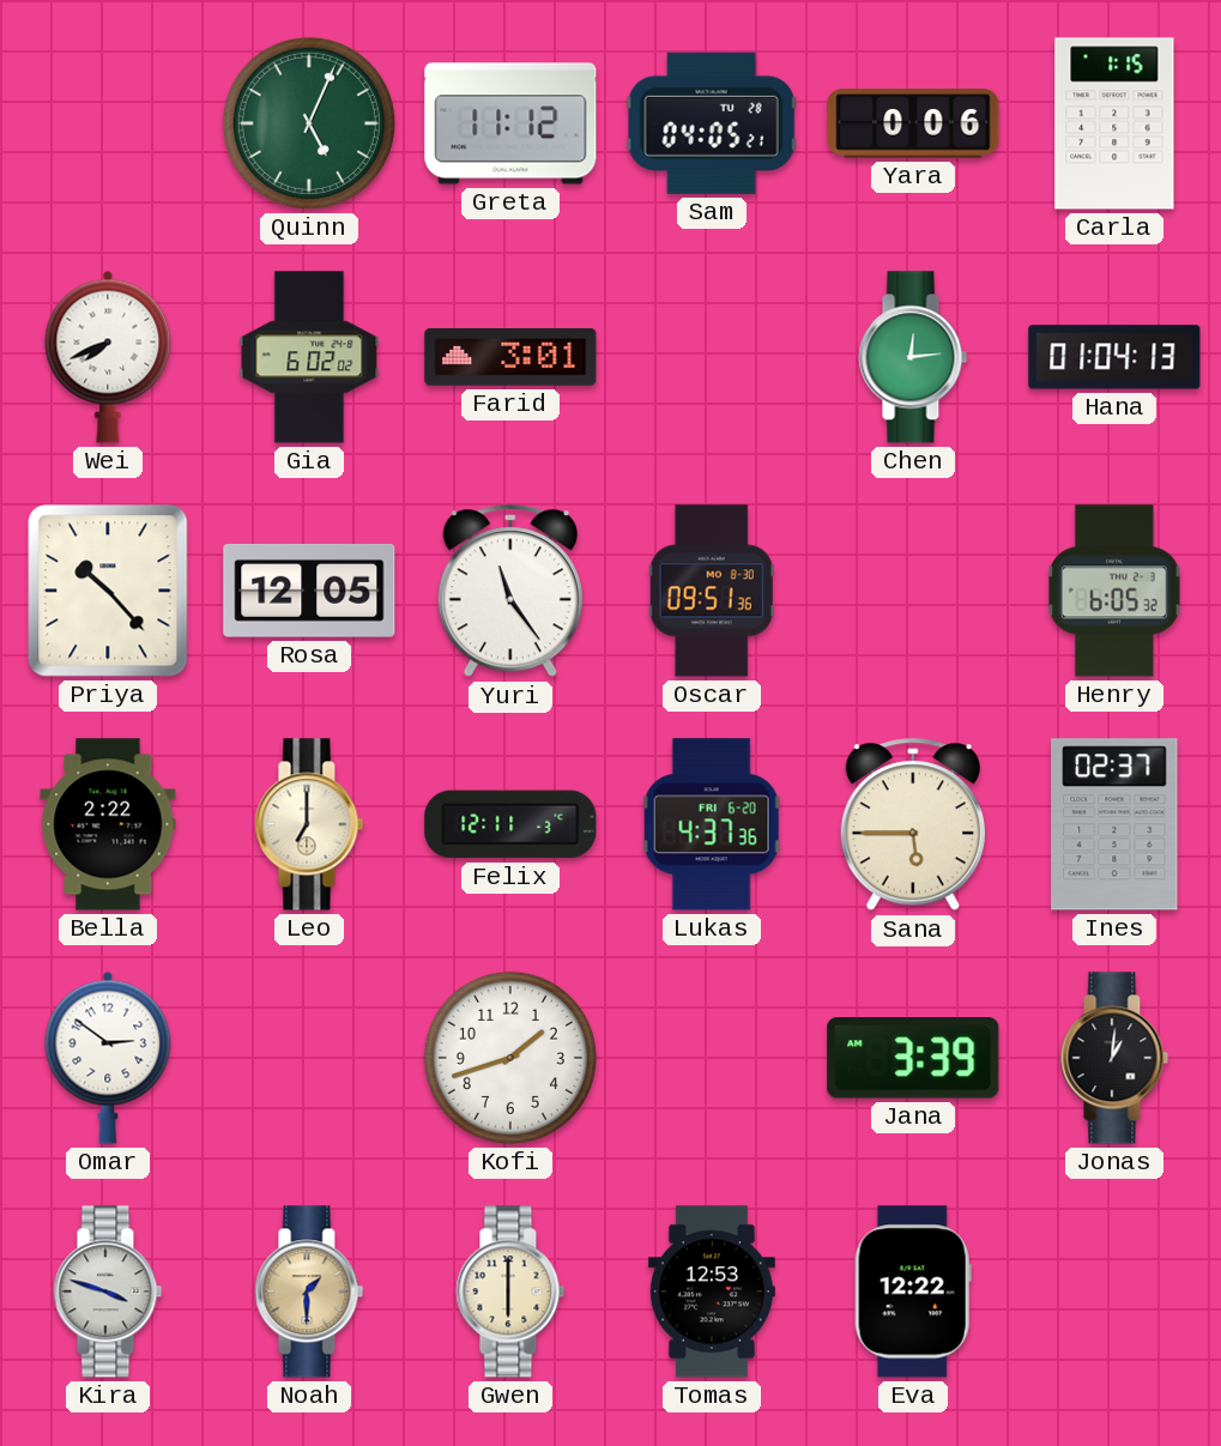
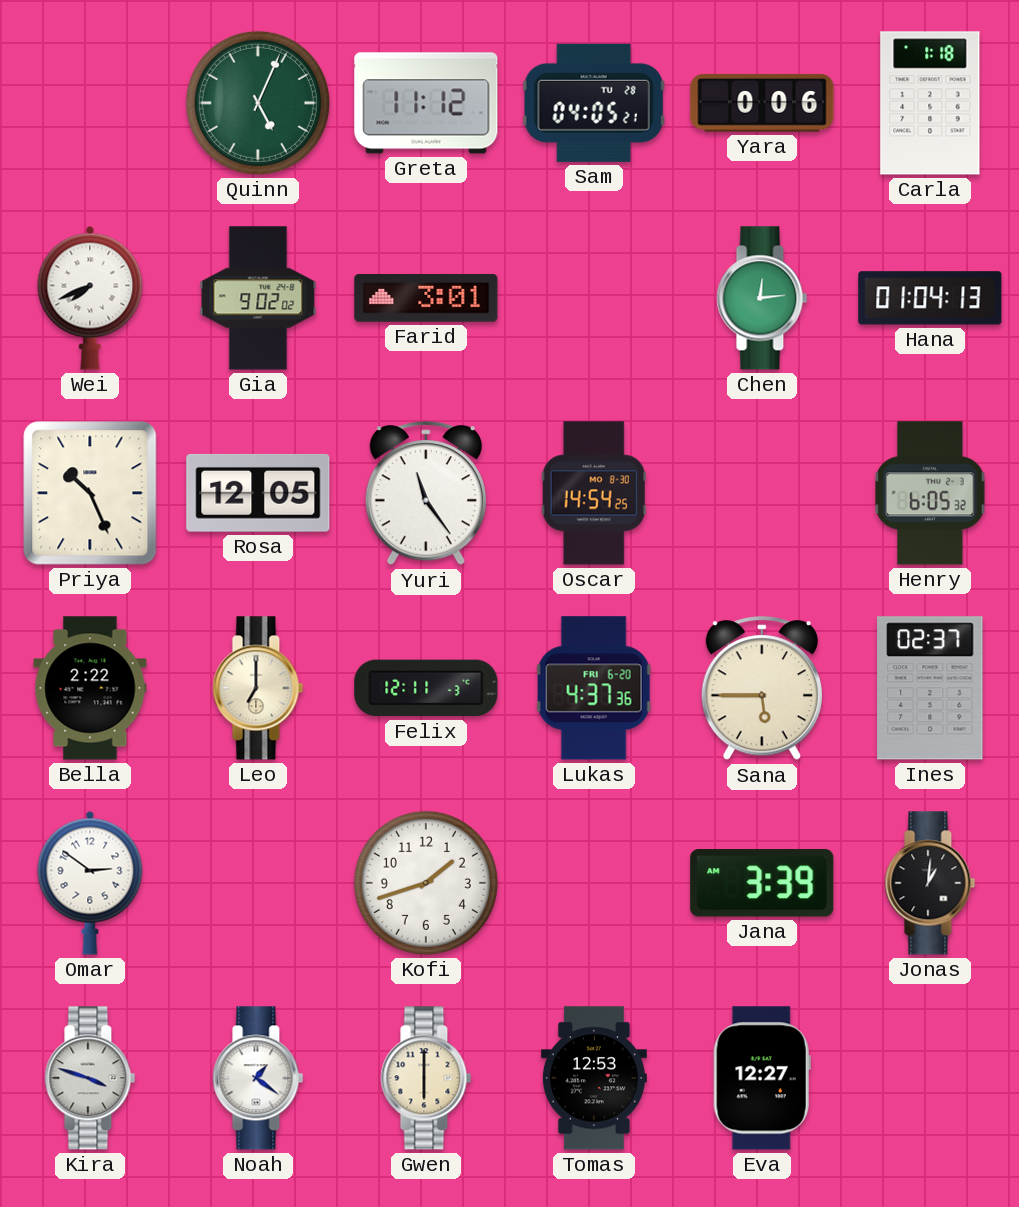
Carla: 1:15 -> 1:18 (930, 103)
Gia: 6:02 -> 9:02 (258, 298)
Priya: 10:23 -> 10:26 (90, 493)
Oscar: 09:51 -> 14:54 (594, 493)
Noah: 1:30 -> 1:21 (258, 1078)
Noah dial: champagne -> white (258, 1078)
Eva: 12:22 -> 12:27 (762, 1078)
